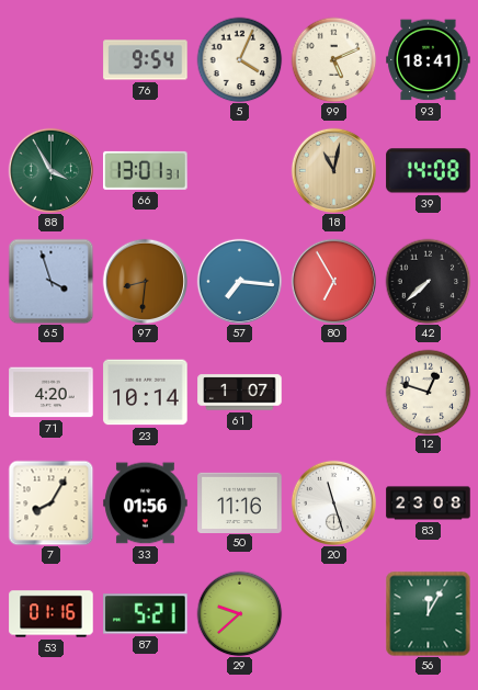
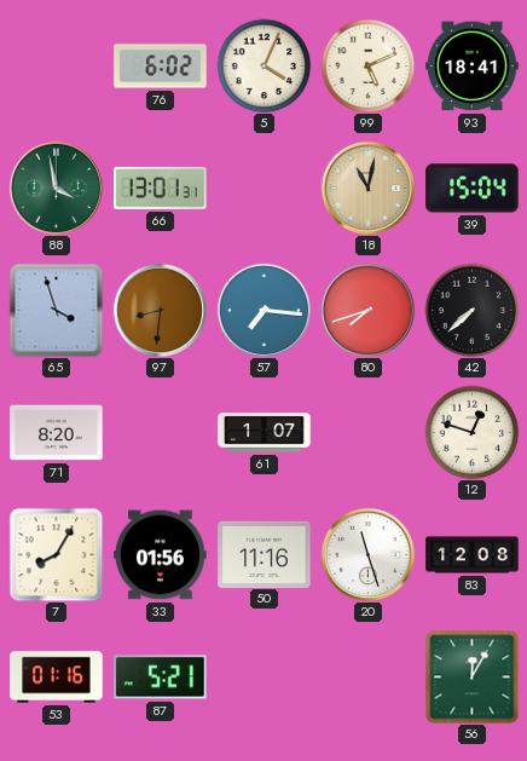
76: 9:54 -> 6:02 (161, 67)
88: 3:55 -> 3:58 (56, 188)
39: 14:08 -> 15:04 (473, 189)
80: 6:55 -> 7:42 (367, 310)
71: 4:20 -> 8:20 (57, 433)
23: 10:14 -> none (146, 393)
83: 23:08 -> 12:08 (473, 555)
29: 9:38 -> none (239, 613)
